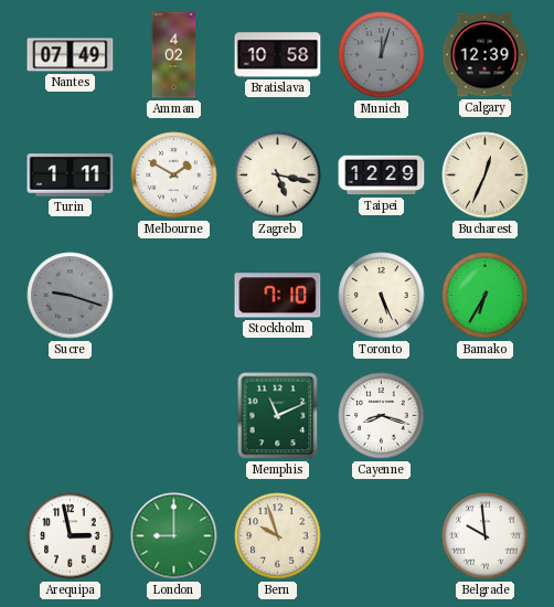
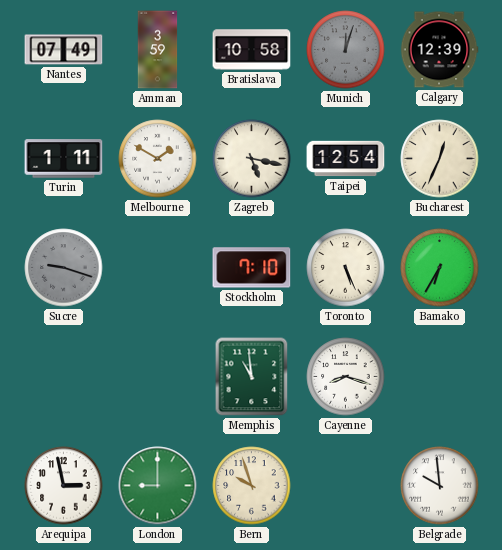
Amman: 4:02 -> 3:59 (158, 50)
Taipei: 12:29 -> 12:54 (346, 159)
Memphis: 11:11 -> 10:59 (252, 377)
